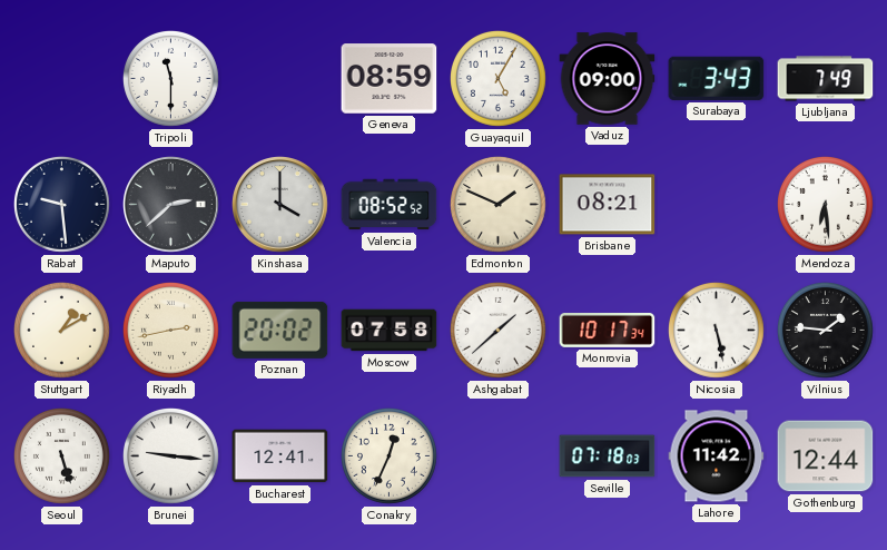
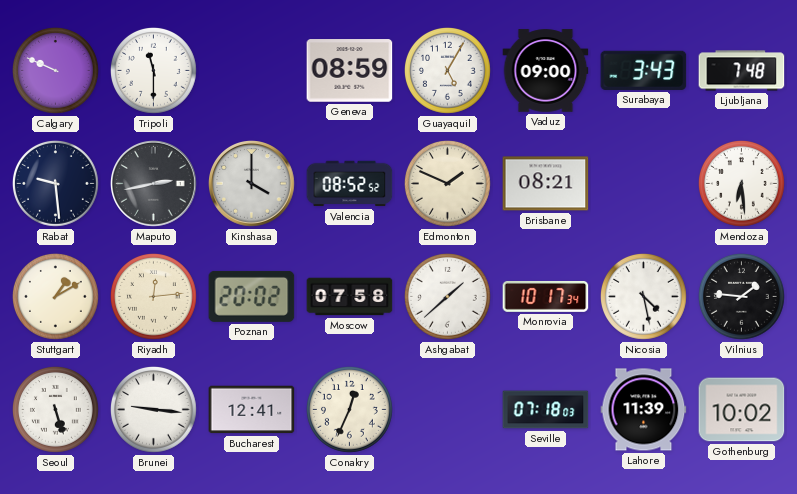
Calgary: none -> 9:49 (56, 71)
Ljubljana: 7:49 -> 7:48 (742, 71)
Maputo: 2:38 -> 2:43 (154, 184)
Riyadh: 2:43 -> 12:14 (154, 297)
Nicosia: 5:28 -> 4:28 (644, 297)
Lahore: 11:42 -> 11:39 (644, 410)
Gothenburg: 12:44 -> 10:02 (742, 410)
